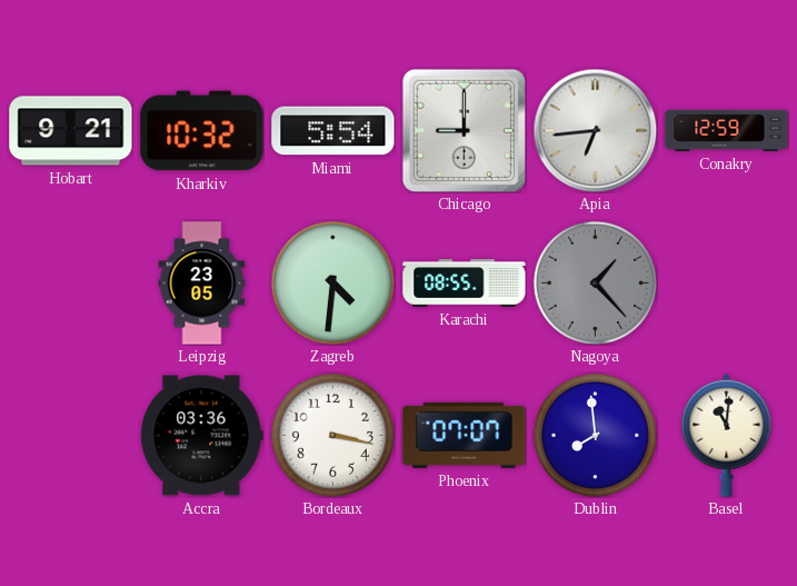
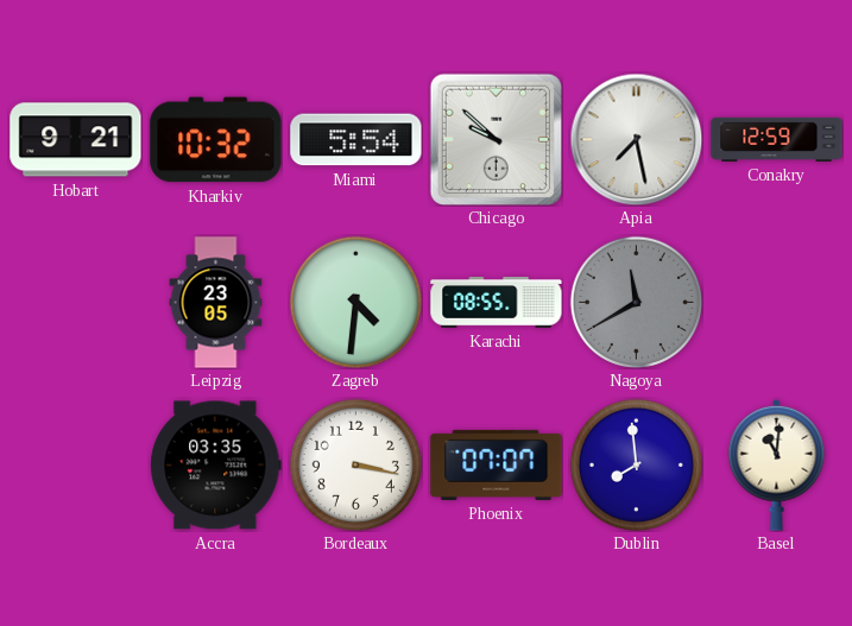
Chicago: 9:00 -> 9:52 (496, 139)
Apia: 6:44 -> 7:28 (636, 139)
Nagoya: 1:23 -> 11:40 (636, 302)
Accra: 03:36 -> 03:35 (216, 466)
